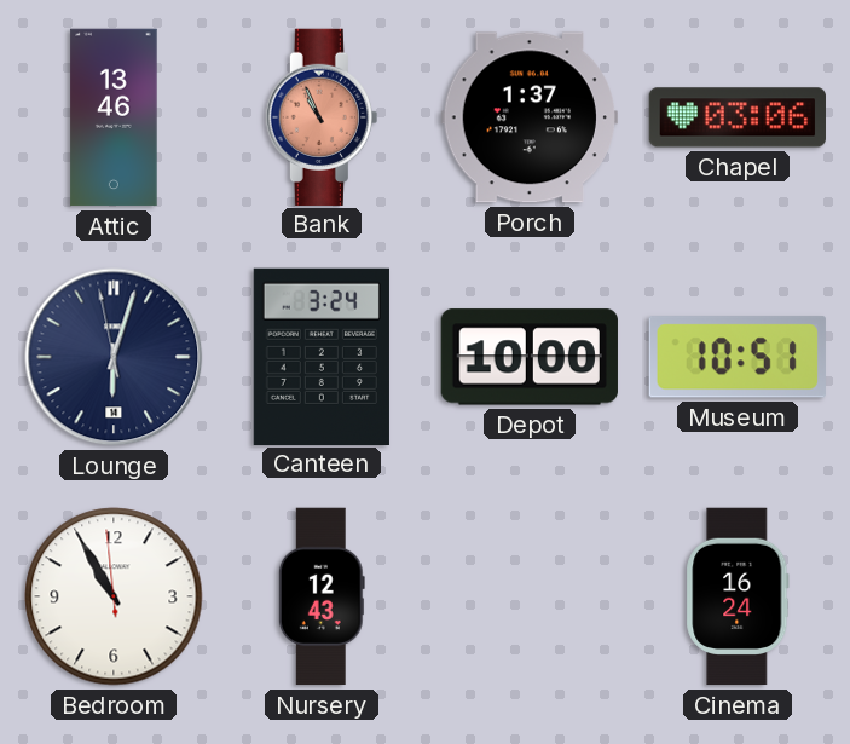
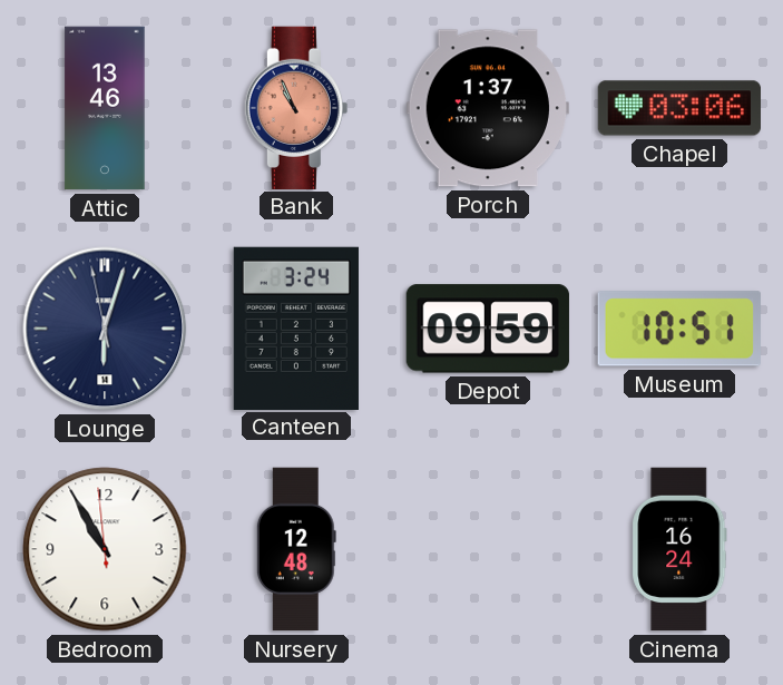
Depot: 10:00 -> 09:59 (488, 329)
Nursery: 12:43 -> 12:48 (296, 549)
